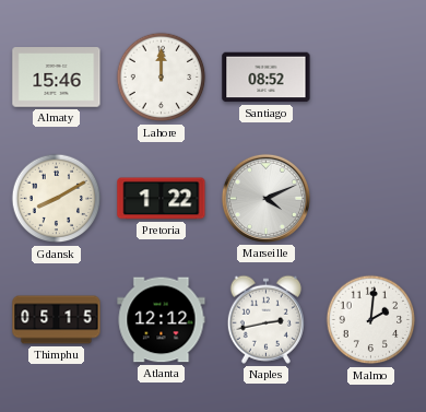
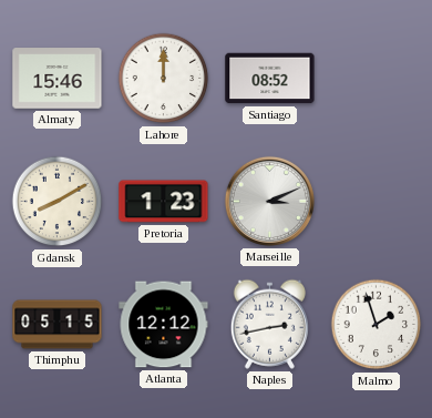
Pretoria: 1:22 -> 1:23 (164, 202)
Marseille: 4:11 -> 3:11 (269, 201)
Malmo: 2:01 -> 1:57 (377, 325)
